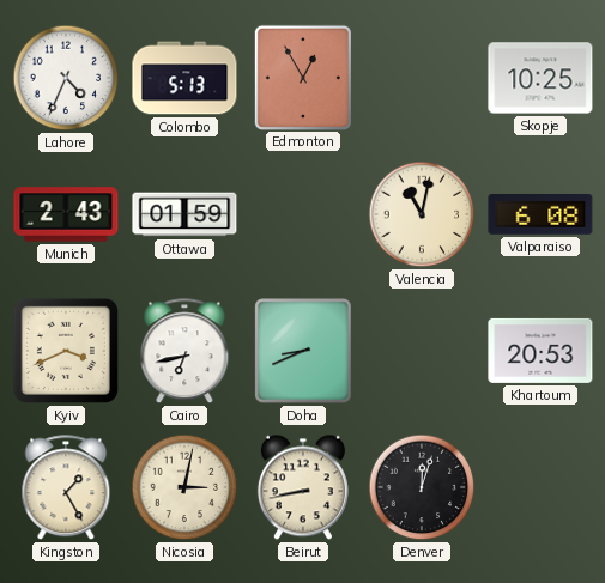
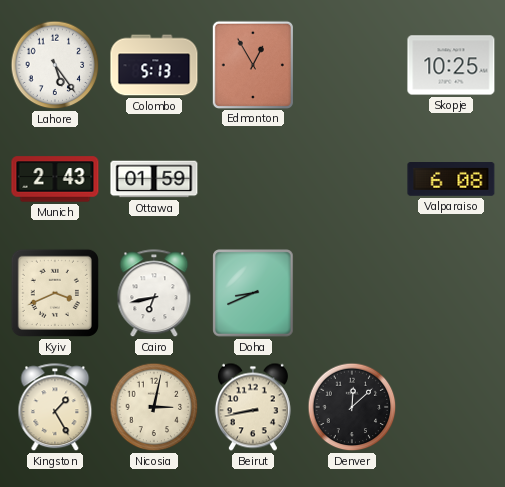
Lahore: 4:34 -> 5:24 (55, 65)
Valencia: 11:02 -> none (422, 214)
Khartoum: 20:53 -> none (540, 351)
Denver: 12:03 -> 12:08 (352, 407)
